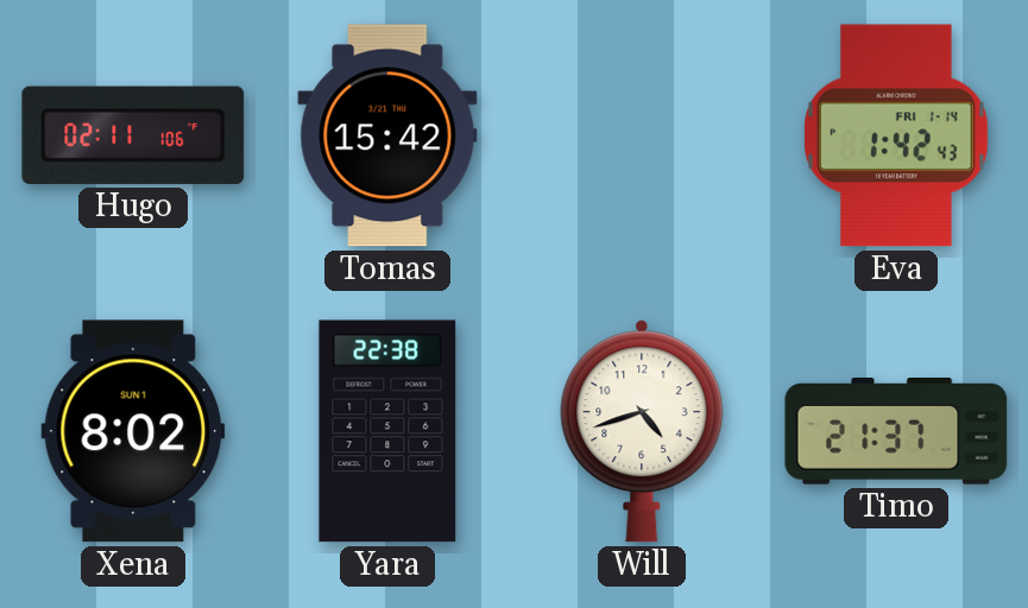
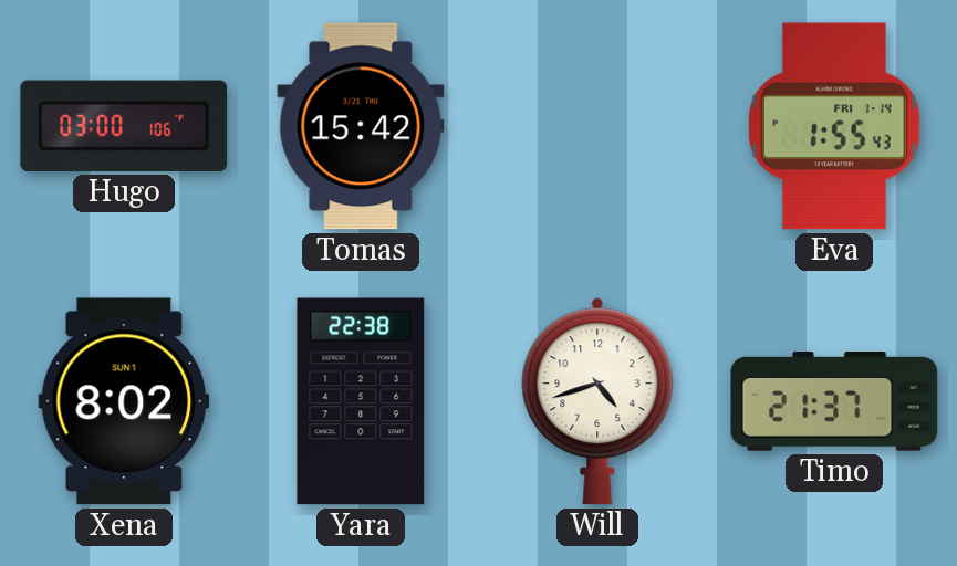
Hugo: 02:11 -> 03:00 (124, 126)
Eva: 1:42 -> 1:55 (834, 126)
